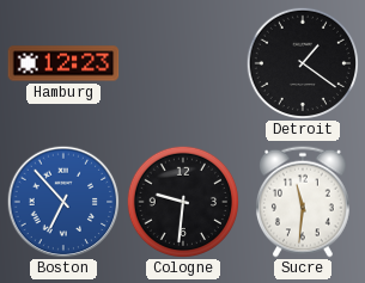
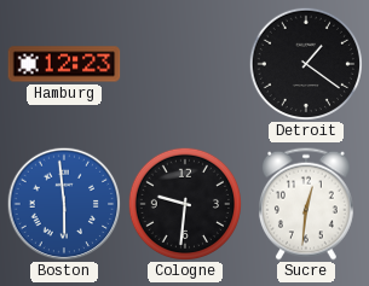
Boston: 6:53 -> 5:59 (64, 204)
Sucre: 11:31 -> 12:31 (306, 204)
